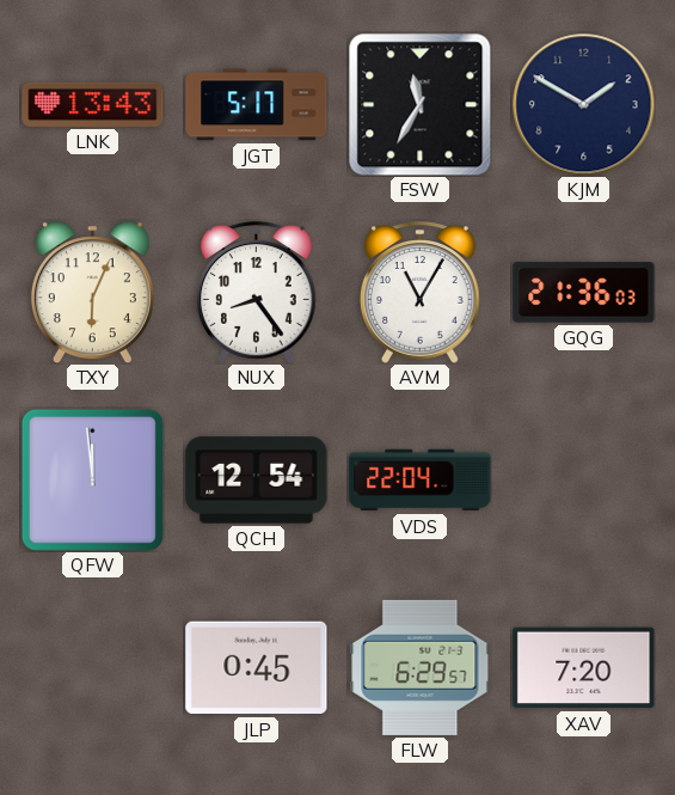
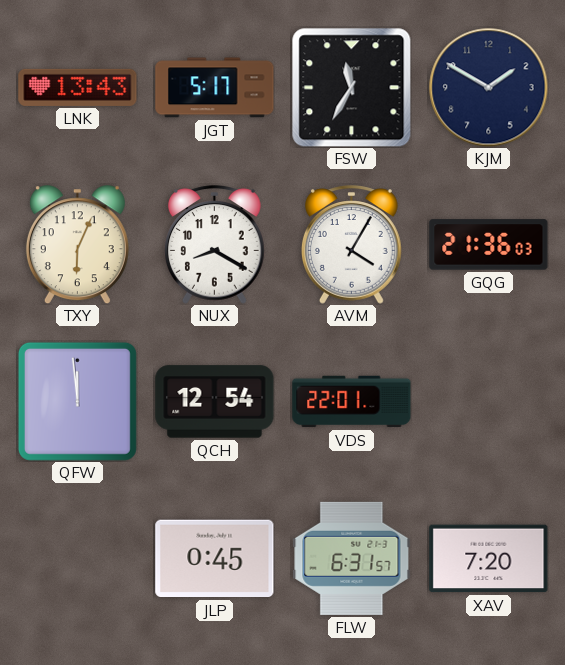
NUX: 8:24 -> 8:20 (215, 245)
AVM: 11:05 -> 4:05 (352, 245)
VDS: 22:04 -> 22:01 (352, 402)
FLW: 6:29 -> 6:31 (352, 558)
